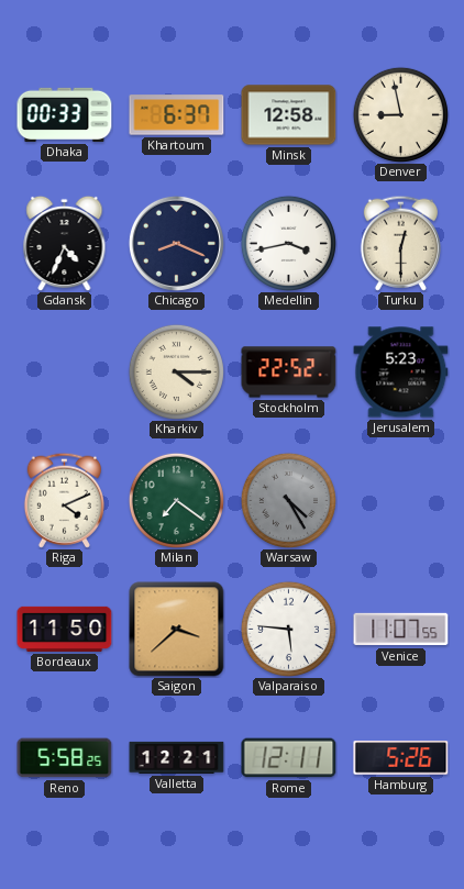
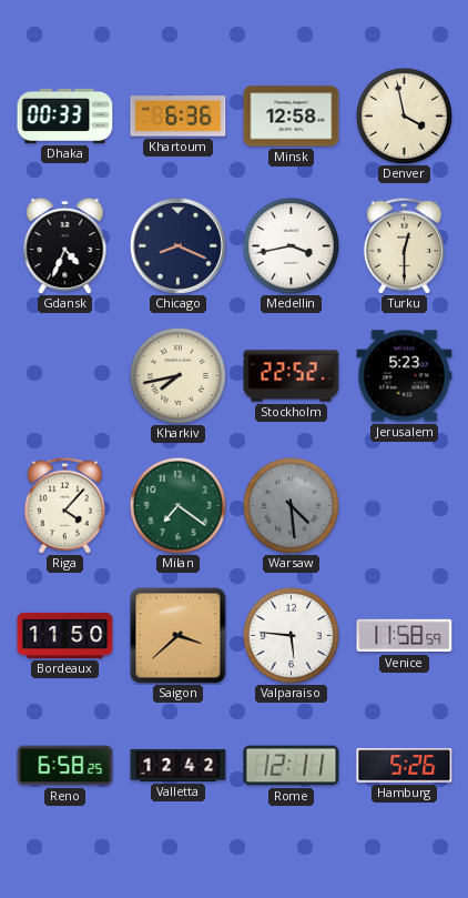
Khartoum: 6:37 -> 6:36 (179, 117)
Denver: 8:58 -> 3:58 (404, 115)
Kharkiv: 4:15 -> 7:43 (177, 375)
Riga: 4:11 -> 4:07 (64, 505)
Warsaw: 4:25 -> 4:29 (291, 505)
Venice: 11:07 -> 11:58 (405, 636)
Reno: 5:58 -> 6:58 (65, 766)
Valletta: 12:21 -> 12:42 (179, 765)
